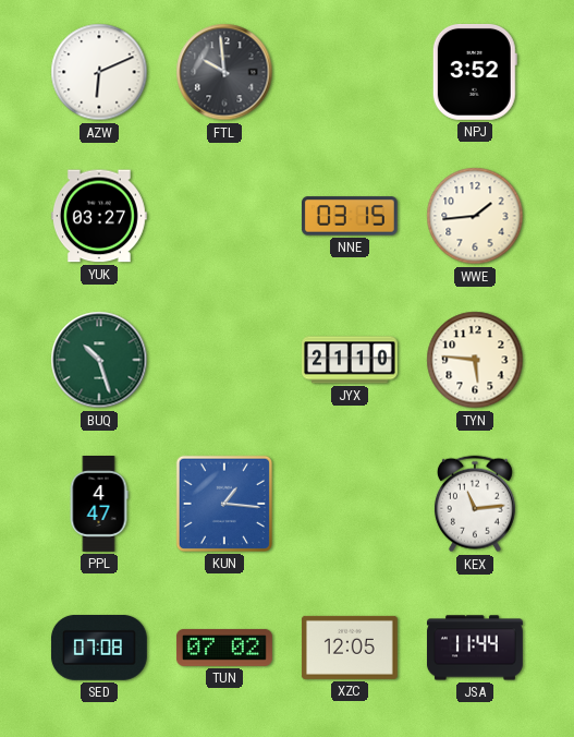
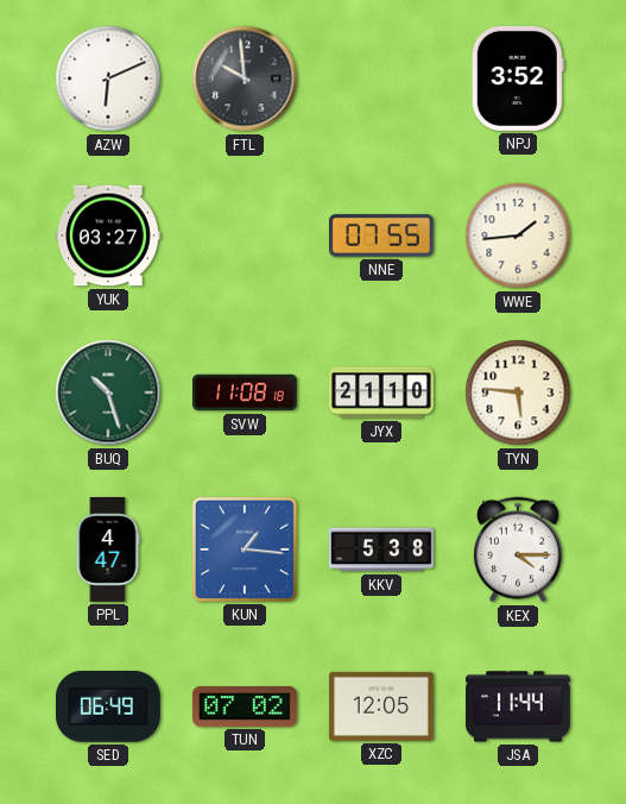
NNE: 03:15 -> 07:55 (381, 235)
SVW: none -> 11:08 (245, 392)
KKV: none -> 5:38 (381, 549)
KEX: 11:14 -> 4:15 (518, 549)
SED: 07:08 -> 06:49 (108, 708)
